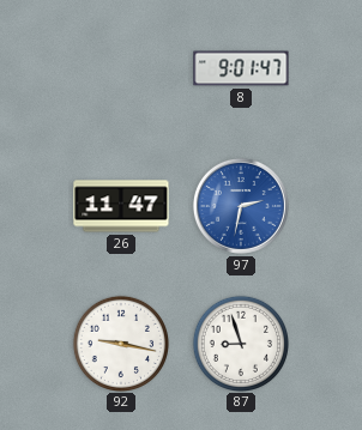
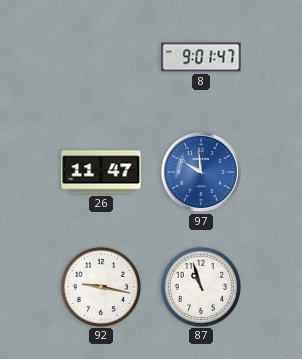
97: 2:32 -> 9:59 (201, 172)
87: 8:57 -> 10:57 (200, 286)
